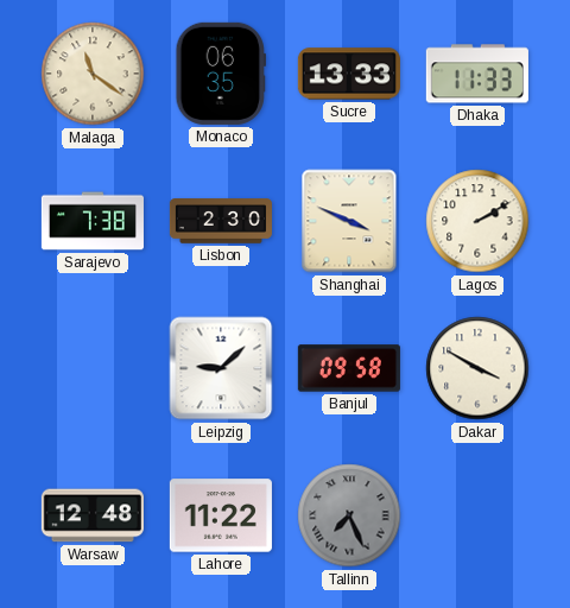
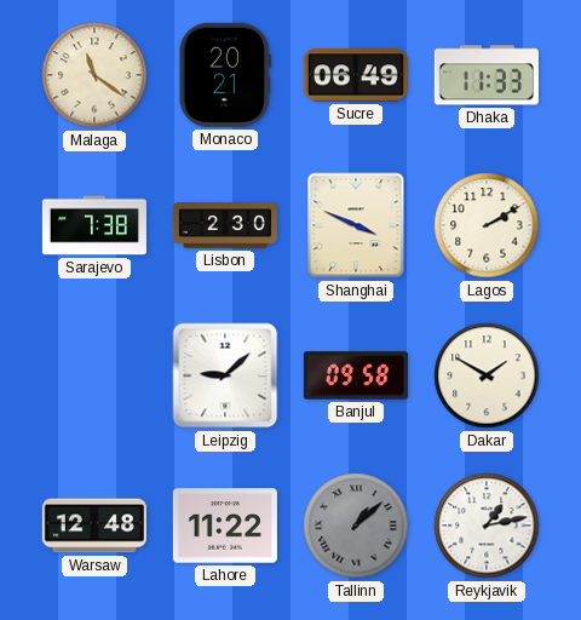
Monaco: 06:35 -> 20:21 (224, 75)
Sucre: 13:33 -> 06:49 (356, 75)
Dakar: 3:50 -> 1:50 (487, 375)
Tallinn: 7:26 -> 1:08 (356, 526)
Reykjavik: none -> 1:13 (487, 526)
